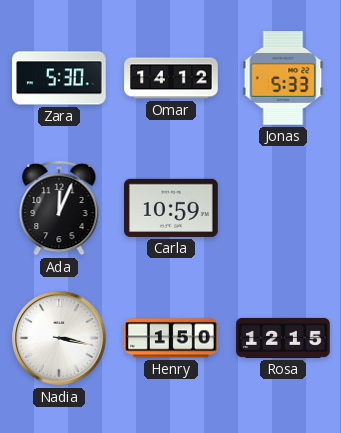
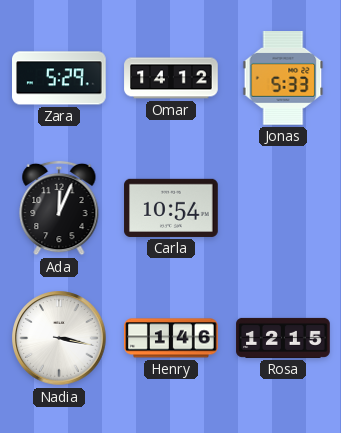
Zara: 5:30 -> 5:29 (59, 78)
Carla: 10:59 -> 10:54 (171, 208)
Henry: 1:50 -> 1:46 (171, 338)
